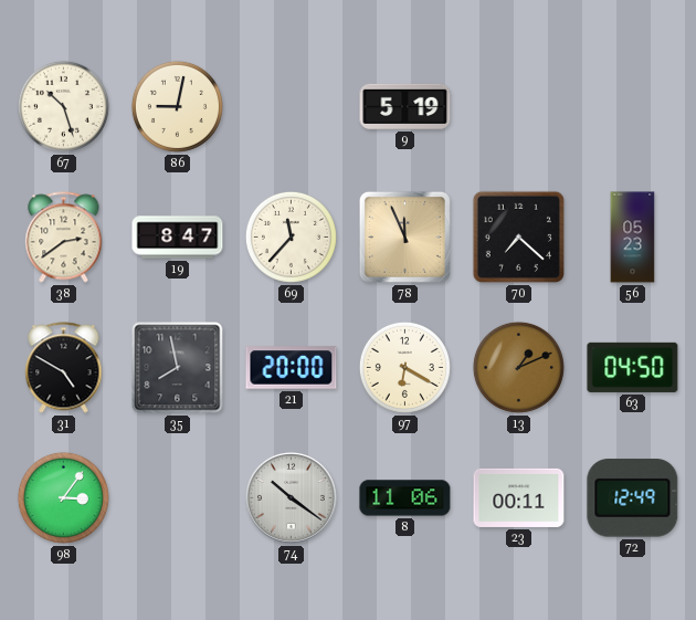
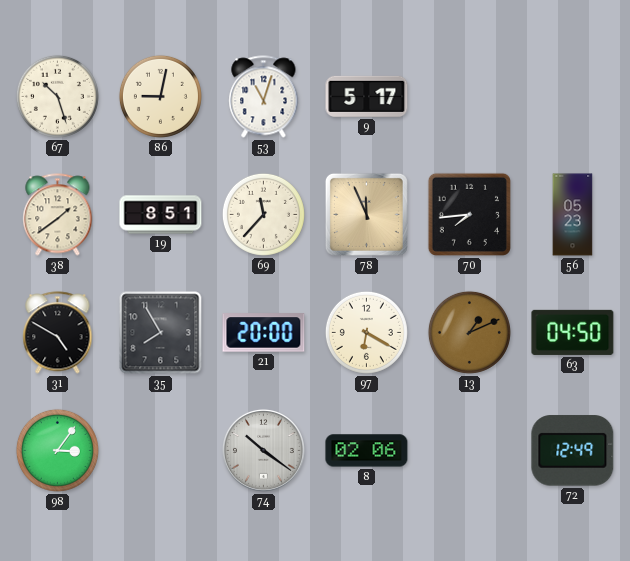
53: none -> 11:03 (264, 97)
9: 5:19 -> 5:17 (367, 96)
38: 2:39 -> 1:39 (58, 215)
19: 8:47 -> 8:51 (161, 215)
70: 7:22 -> 7:44 (469, 214)
35: 7:58 -> 7:55 (161, 333)
8: 11:06 -> 02:06 (367, 451)
23: 00:11 -> none (519, 497)
